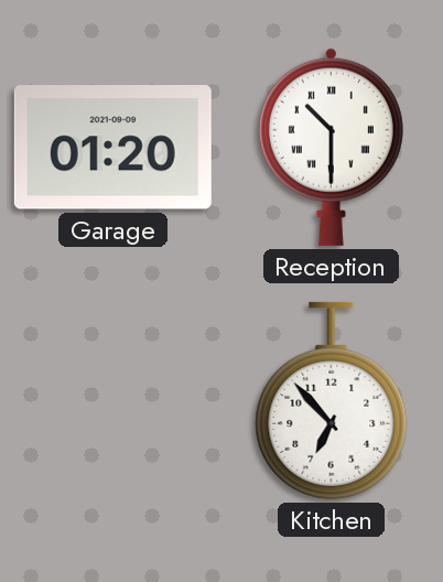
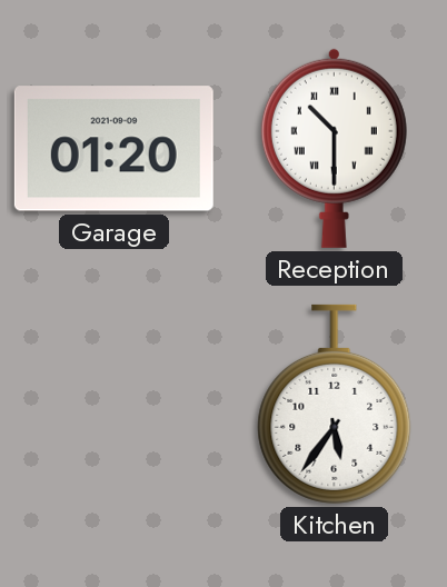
Kitchen: 6:53 -> 5:36 (335, 404)
